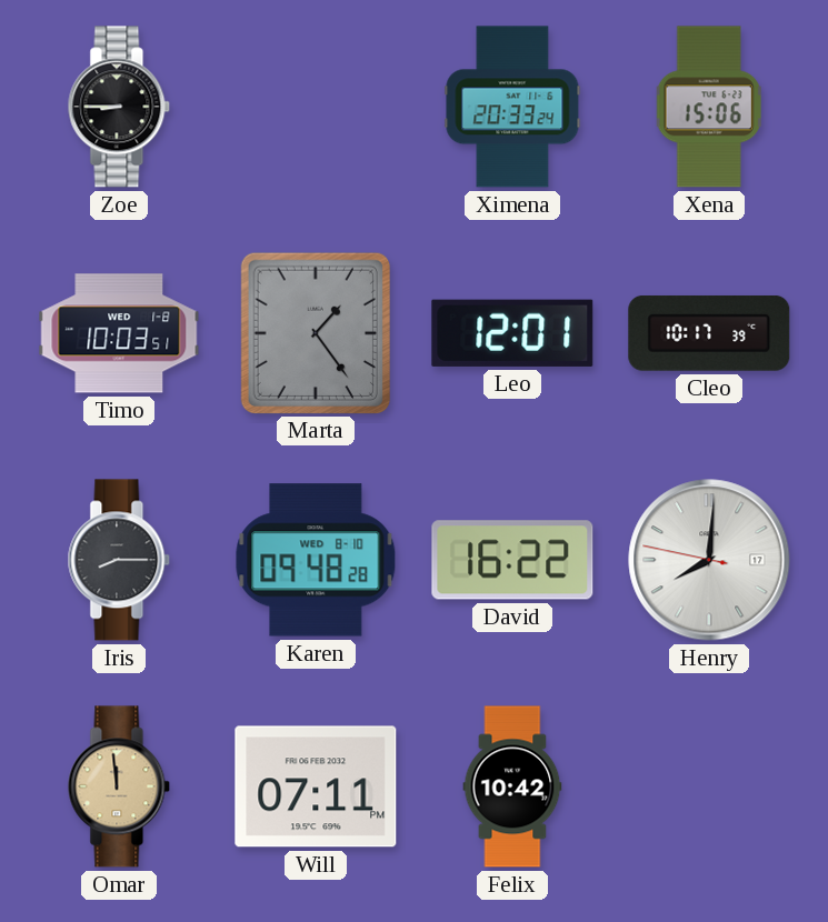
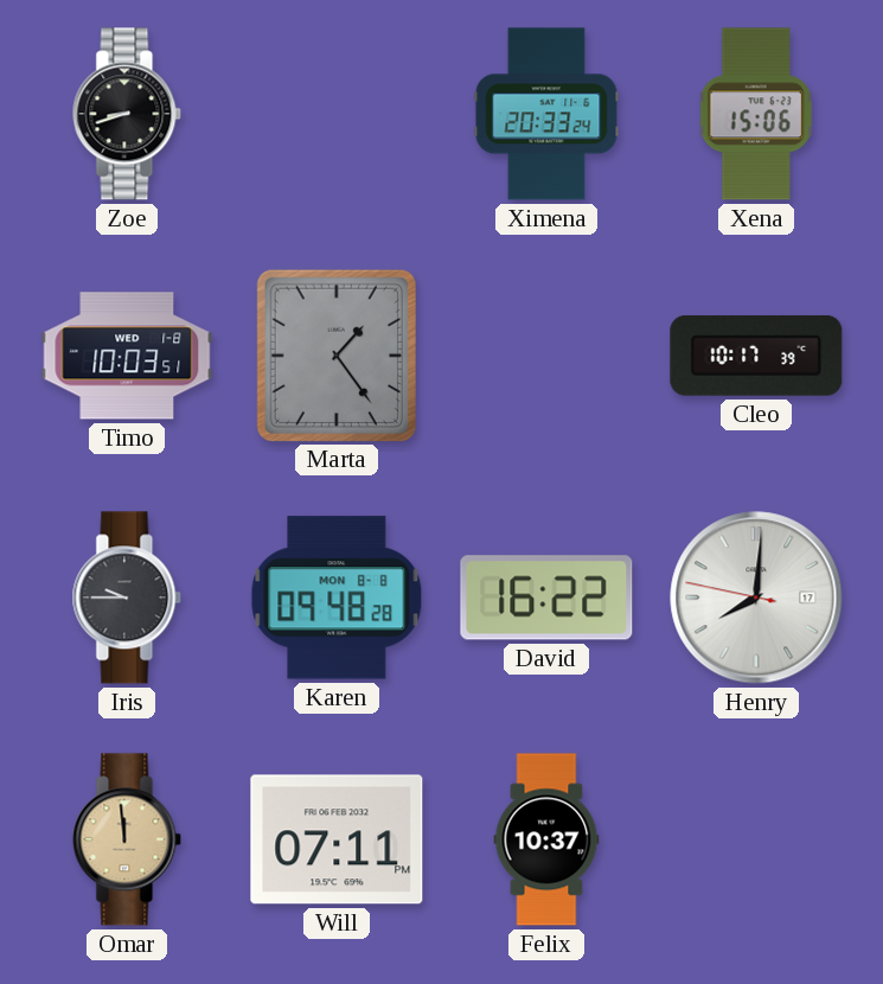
Zoe: 8:45 -> 8:42 (127, 114)
Leo: 12:01 -> none (512, 333)
Iris: 8:15 -> 9:45 (127, 598)
Karen date: WED 8-10 -> MON 8-8 (337, 598)
Felix: 10:42 -> 10:37 (546, 839)
